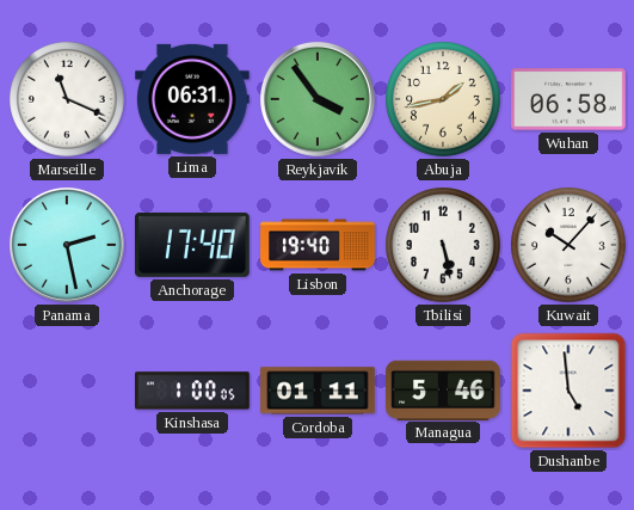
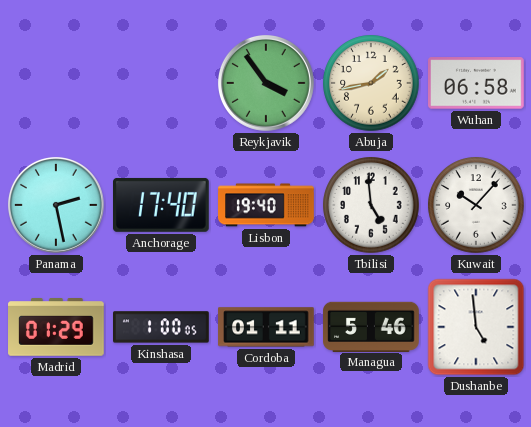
Marseille: 11:19 -> none (67, 99)
Lima: 06:31 -> none (193, 99)
Tbilisi: 5:28 -> 4:59 (371, 205)
Madrid: none -> 01:29 (56, 328)
